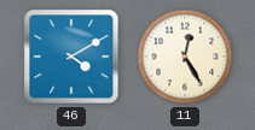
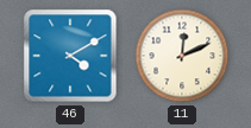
11: 12:25 -> 12:11 (182, 56)
